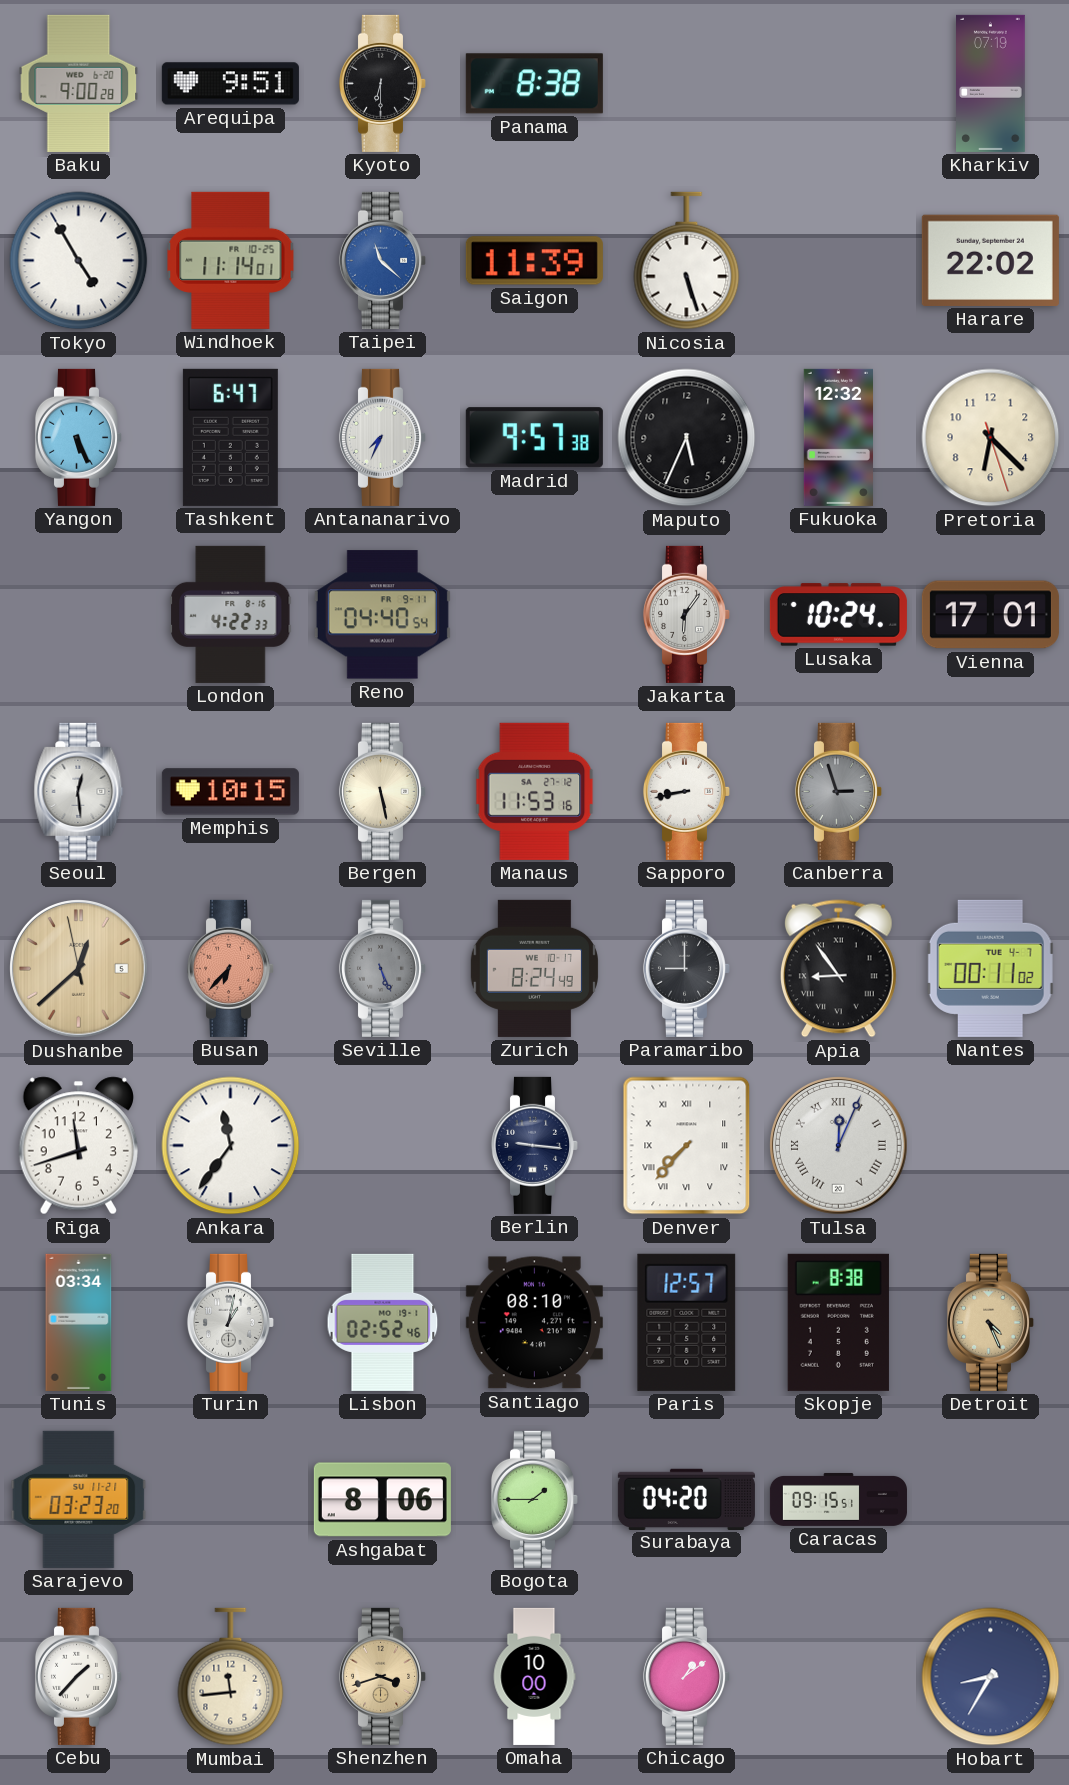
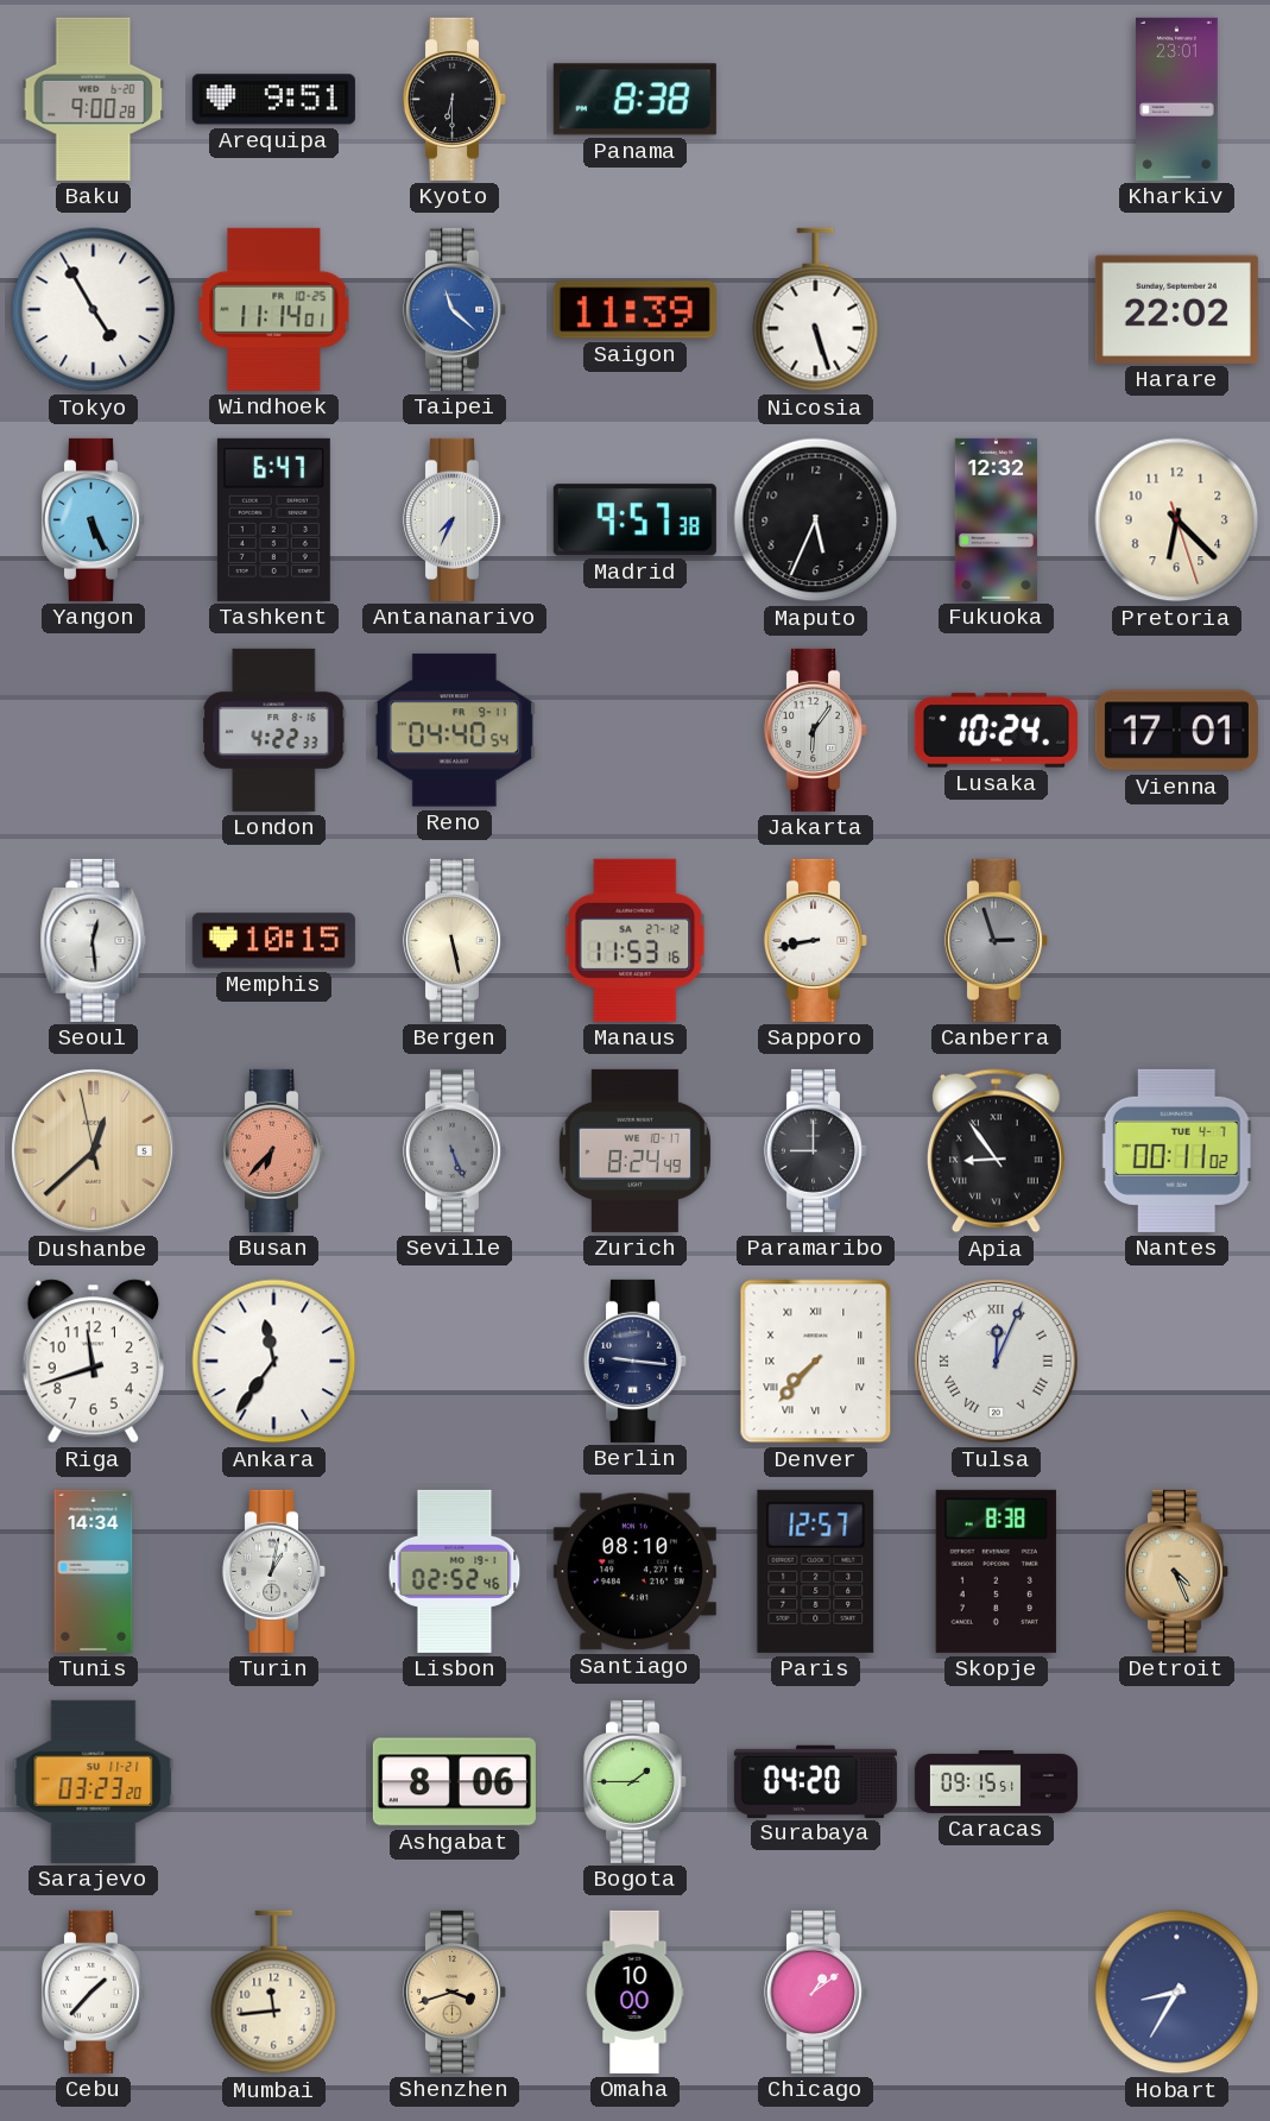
Kharkiv: 07:19 -> 23:01 (1177, 99)
Tunis: 03:34 -> 14:34 (94, 1571)
